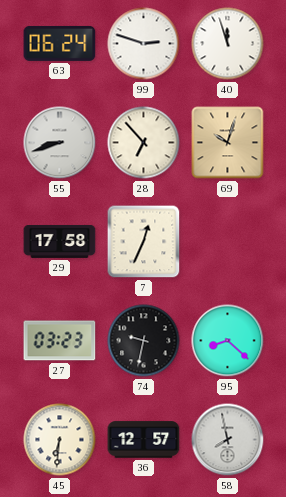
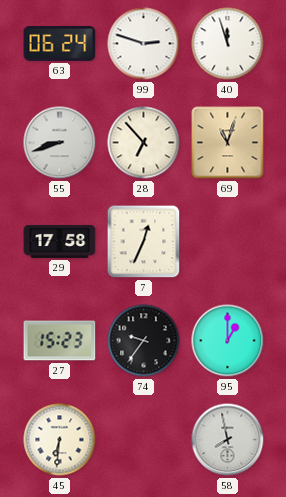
69: 10:03 -> 11:03 (228, 143)
27: 03:23 -> 15:23 (60, 341)
74: 9:32 -> 9:36 (144, 341)
95: 8:22 -> 1:00 (228, 341)
36: 12:57 -> none (144, 440)
